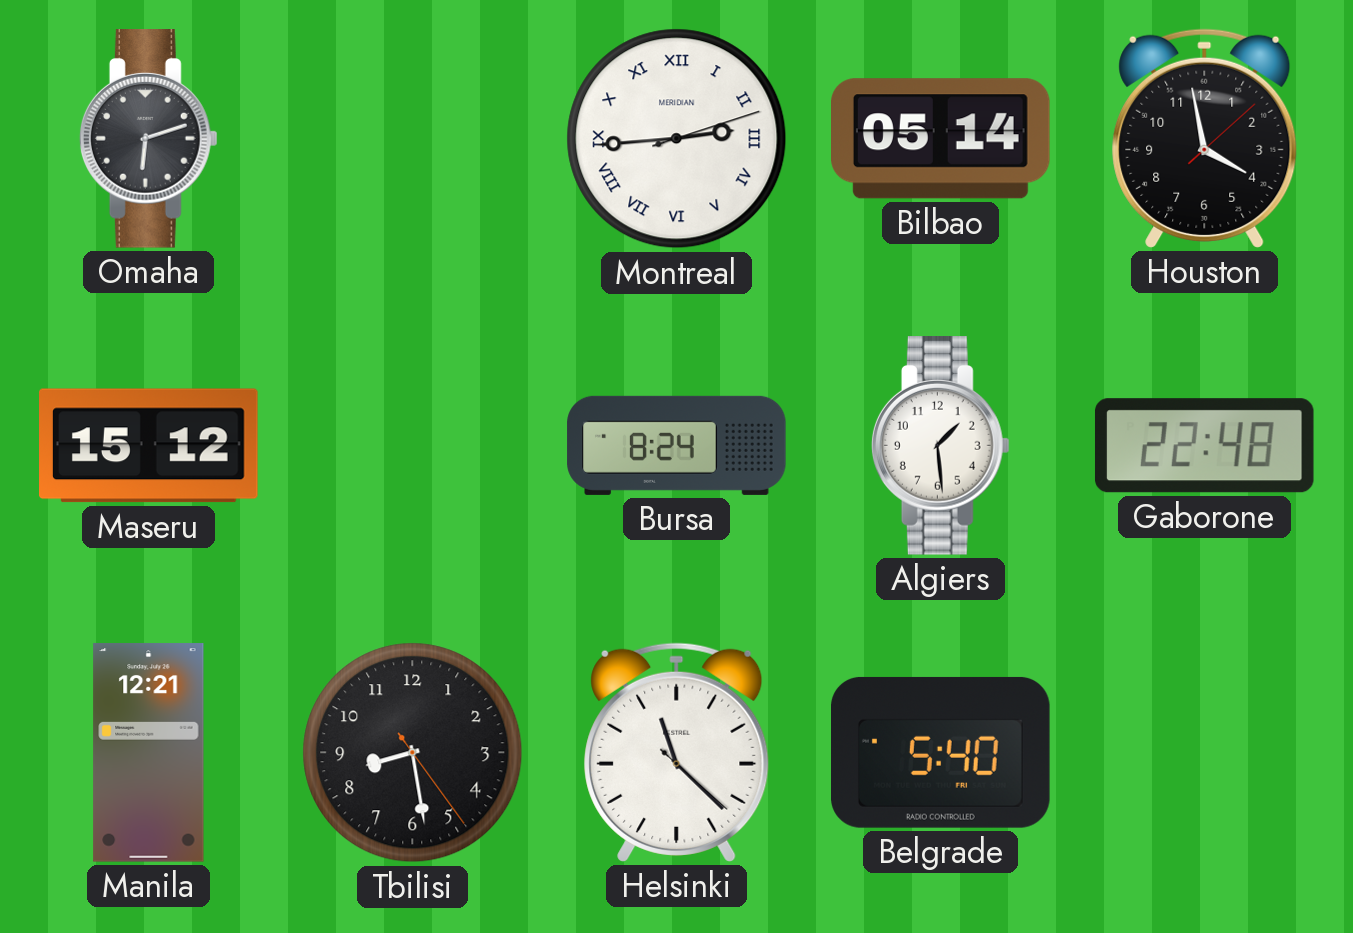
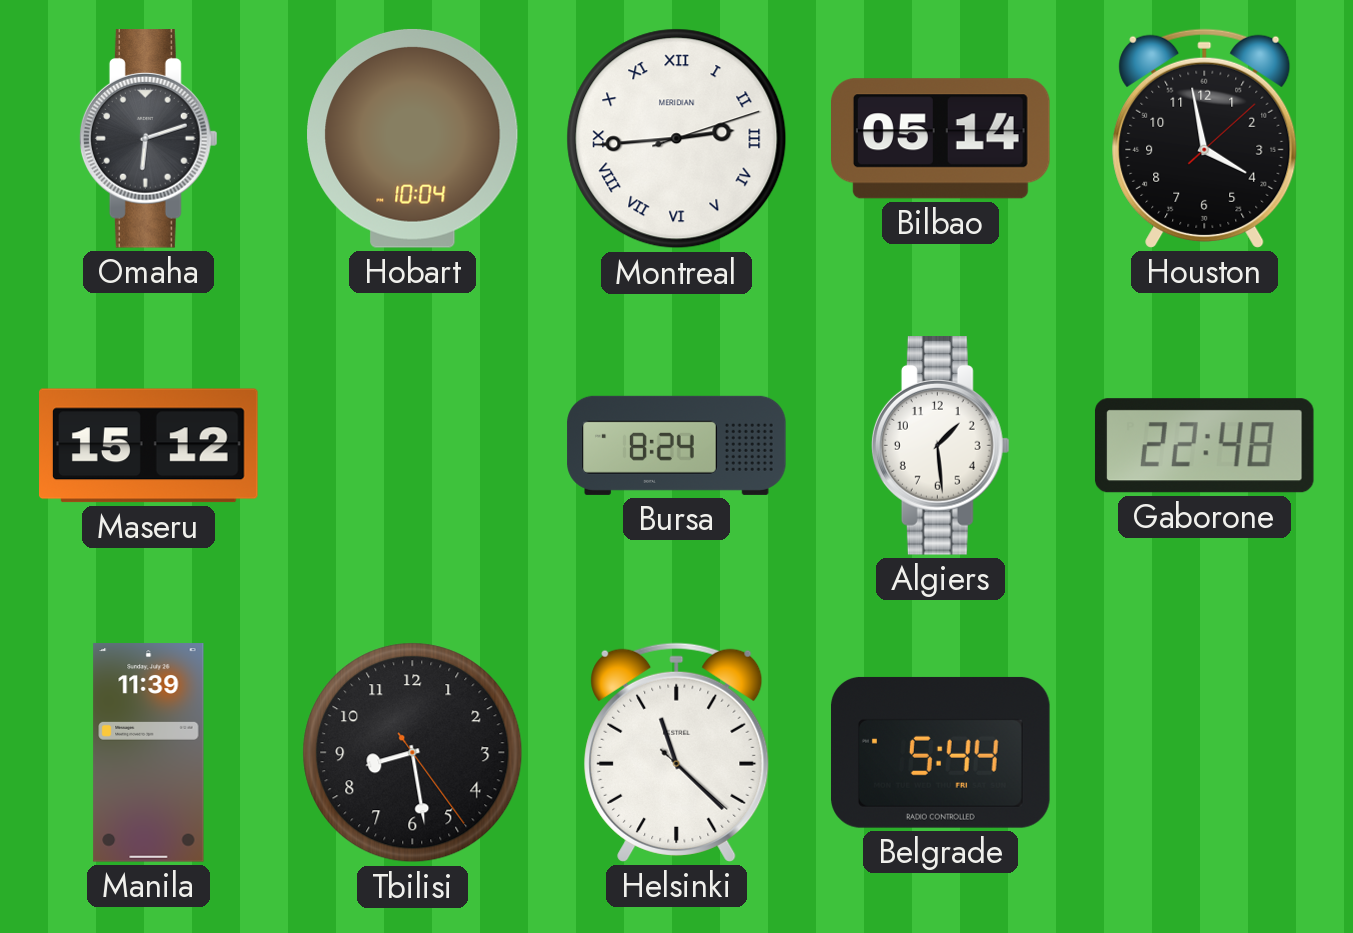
Hobart: none -> 10:04 (413, 138)
Manila: 12:21 -> 11:39 (149, 753)
Belgrade: 5:40 -> 5:44 (941, 752)
